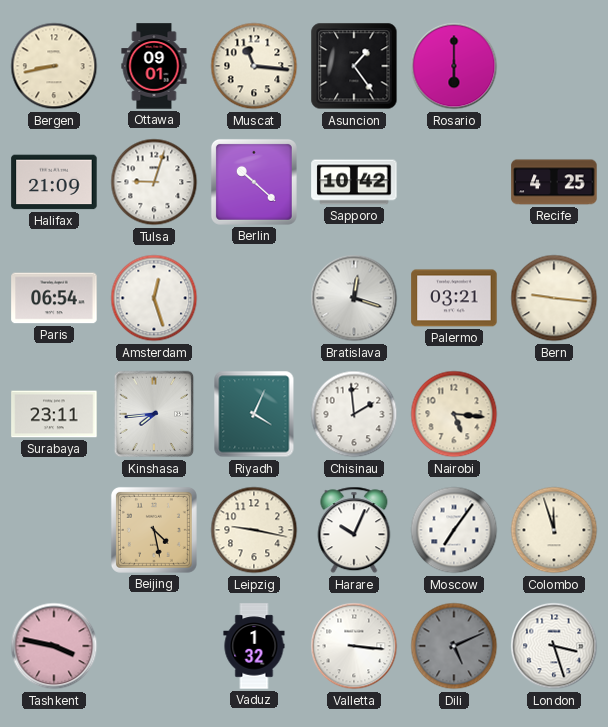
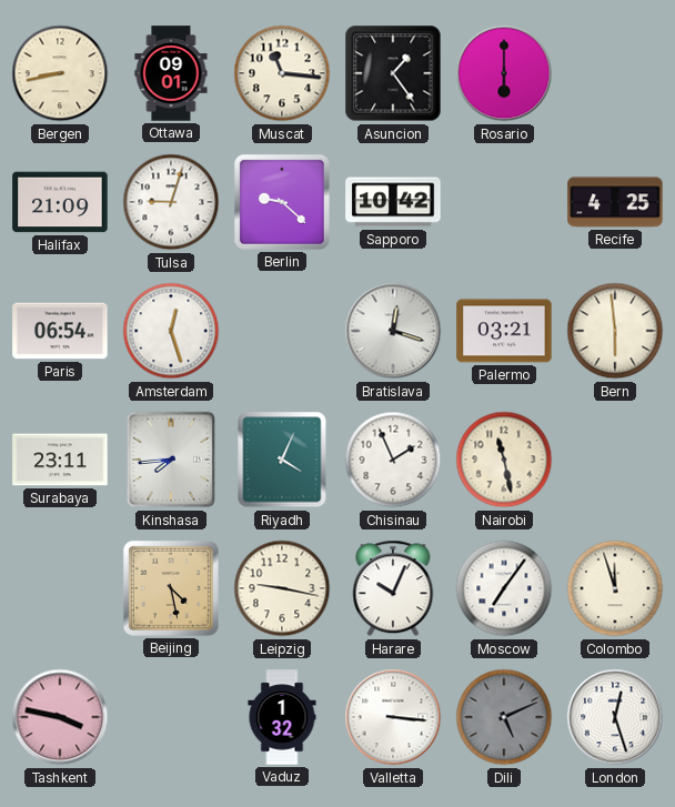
Berlin: 10:22 -> 9:22 (282, 202)
Bern: 9:16 -> 5:59 (615, 331)
Chisinau: 1:59 -> 1:56 (393, 460)
Nairobi: 5:16 -> 11:28 (504, 460)
London: 3:27 -> 12:27 (615, 717)
